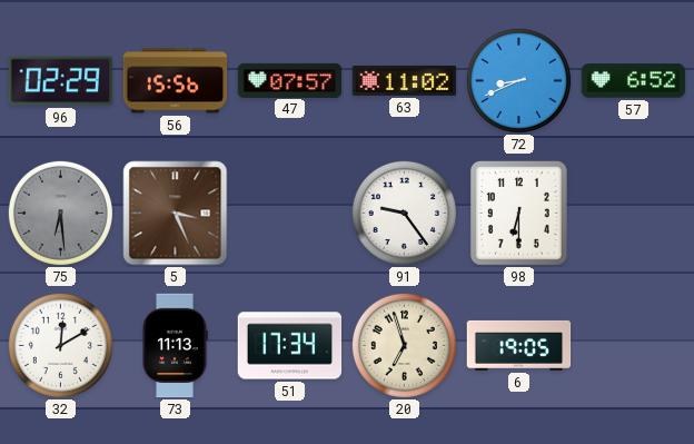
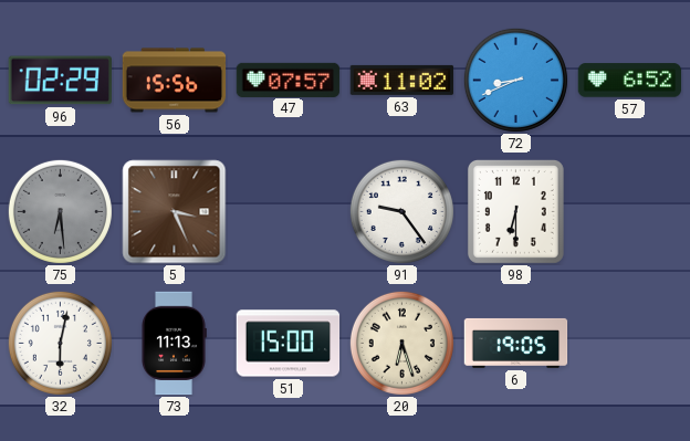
32: 12:10 -> 6:02 (60, 343)
51: 17:34 -> 15:00 (289, 344)
20: 6:57 -> 6:27 (401, 343)
